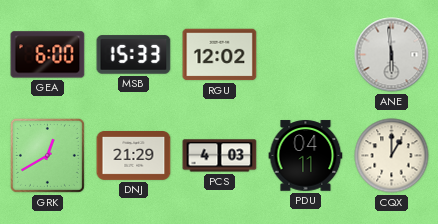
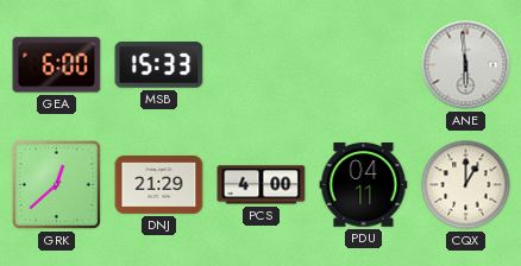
RGU: 12:02 -> none (220, 55)
GRK: 12:40 -> 12:38 (56, 184)
PCS: 4:03 -> 4:00 (262, 185)
